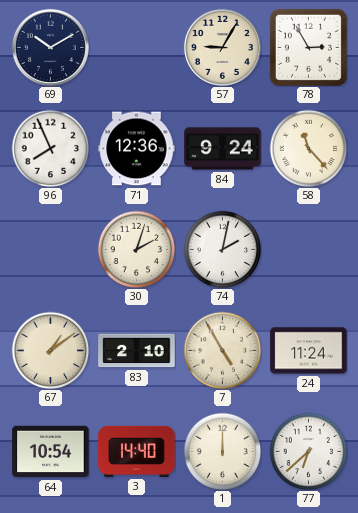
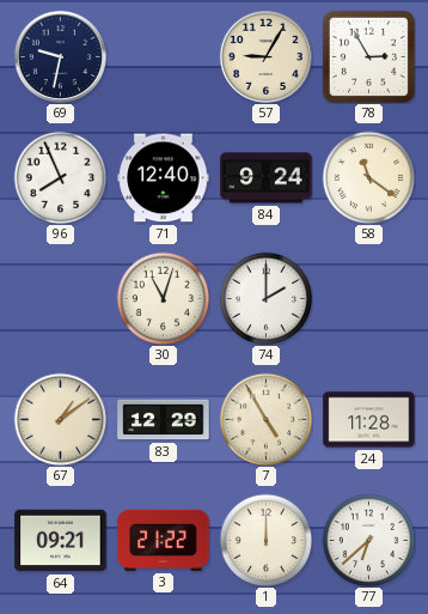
69: 10:10 -> 9:32 (60, 56)
71: 12:36 -> 12:40 (164, 178)
58: 11:23 -> 11:21 (368, 177)
30: 2:03 -> 11:03 (163, 298)
74: 2:02 -> 2:00 (265, 298)
83: 2:10 -> 12:29 (164, 420)
24: 11:24 -> 11:28 (369, 420)
64: 10:54 -> 09:21 (61, 541)
3: 14:40 -> 21:22 (164, 540)
